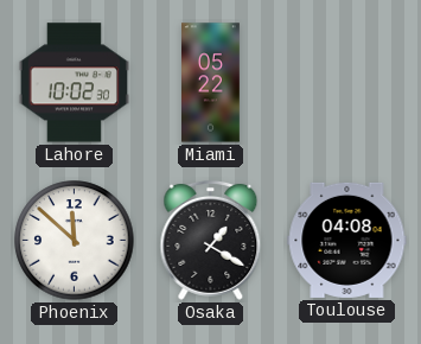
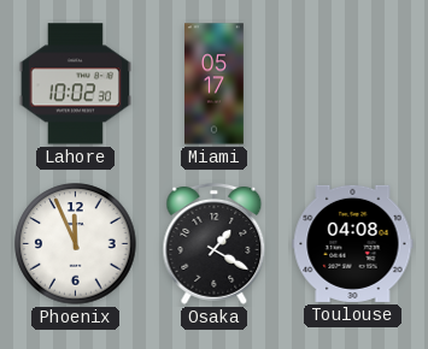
Miami: 05:22 -> 05:17 (215, 84)
Phoenix: 11:52 -> 11:56 (76, 244)
